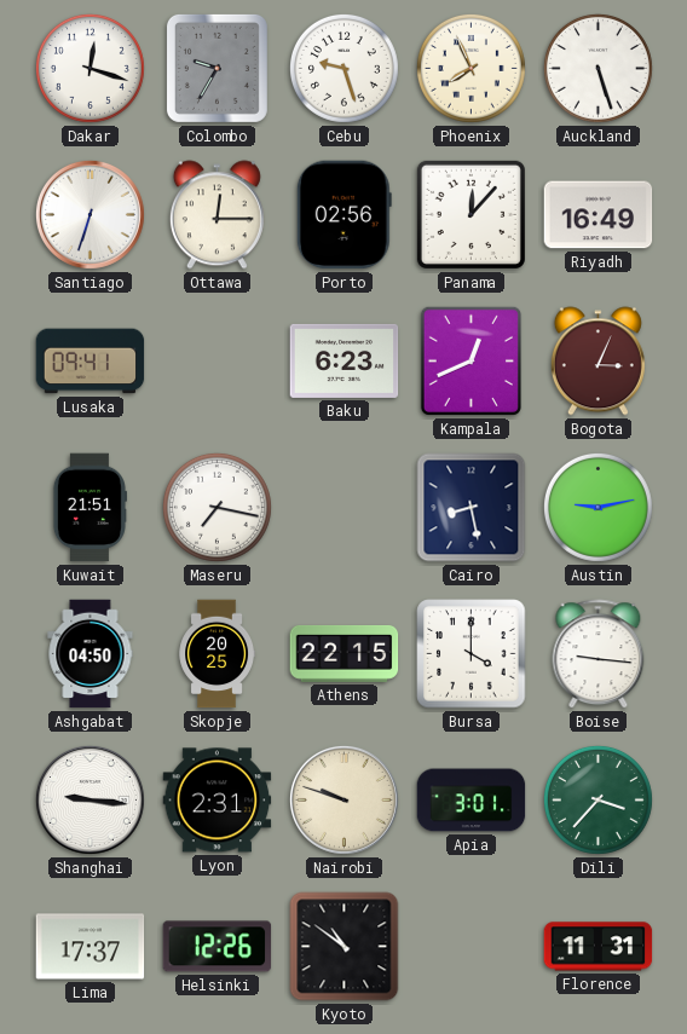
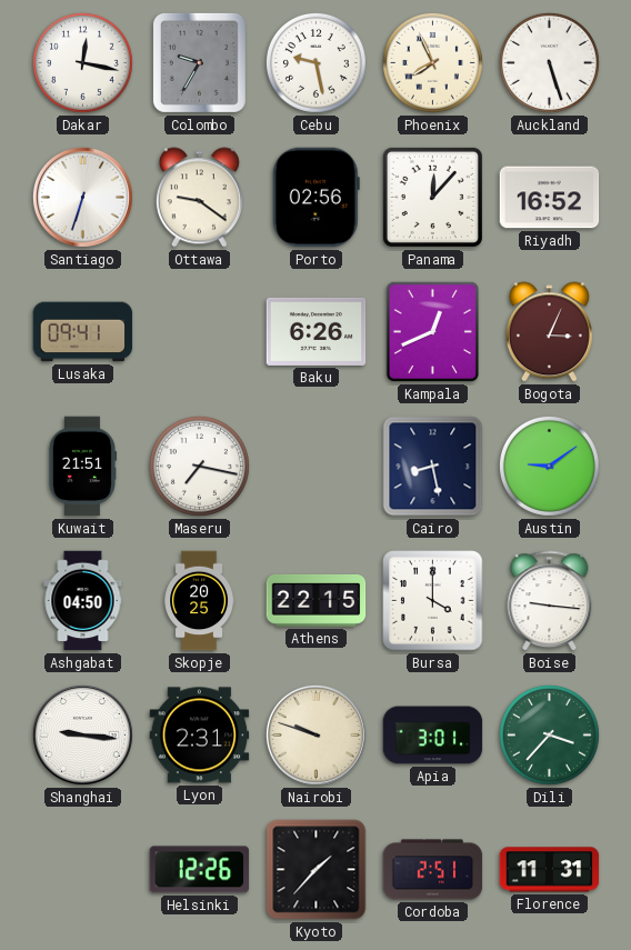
Dakar: 12:18 -> 12:17 (82, 62)
Cebu: 9:27 -> 9:28 (315, 62)
Ottawa: 12:15 -> 9:21 (199, 198)
Riyadh: 16:49 -> 16:52 (550, 198)
Baku: 6:23 -> 6:26 (317, 331)
Austin: 9:13 -> 9:09 (549, 466)
Lima: 17:37 -> none (91, 947)
Kyoto: 10:51 -> 1:37 (317, 870)
Cordoba: none -> 2:51 (433, 870)
